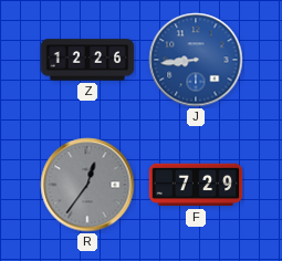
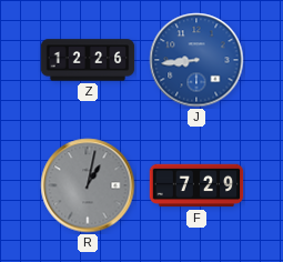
R: 12:36 -> 1:02 (88, 185)
